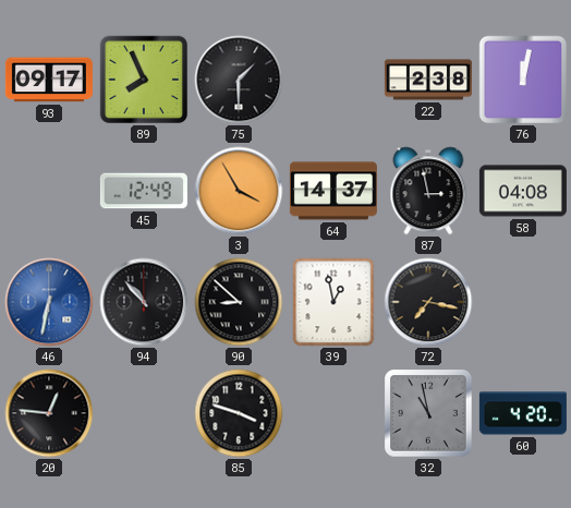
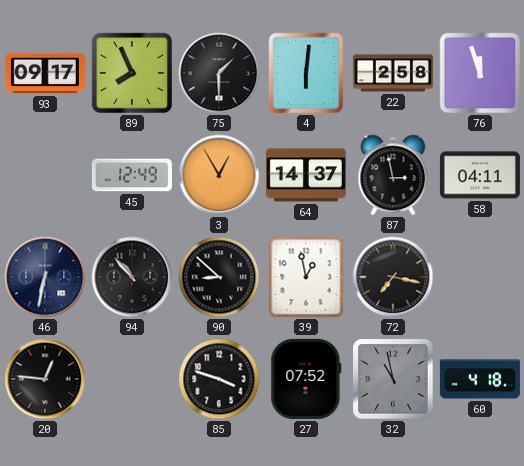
4: none -> 6:01 (306, 73)
22: 2:38 -> 2:58 (393, 73)
76: 12:02 -> 11:57 (480, 73)
3: 3:55 -> 12:55 (219, 175)
58: 04:08 -> 04:11 (480, 175)
46 dial: blue -> navy (45, 277)
27: none -> 07:52 (306, 379)
60: 4:20 -> 4:18 (480, 379)
